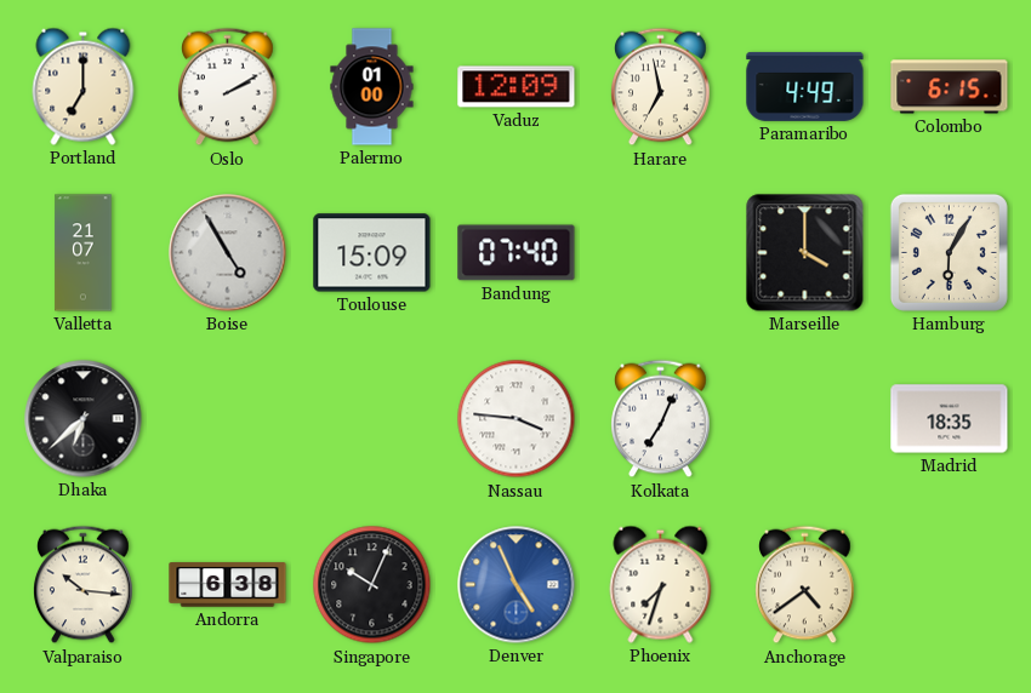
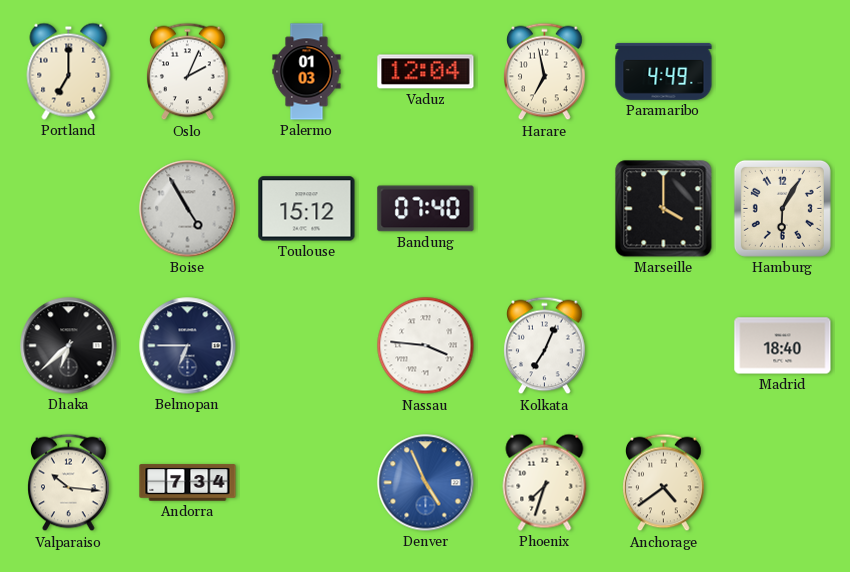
Oslo: 2:10 -> 2:04 (188, 72)
Palermo: 01:00 -> 01:03 (307, 72)
Vaduz: 12:09 -> 12:04 (426, 72)
Colombo: 6:15 -> none (950, 87)
Valletta: 21:07 -> none (84, 253)
Toulouse: 15:09 -> 15:12 (307, 209)
Belmopan: none -> 6:45 (188, 346)
Madrid: 18:35 -> 18:40 (783, 346)
Andorra: 6:38 -> 7:34 (188, 483)
Singapore: 10:04 -> none (372, 585)
